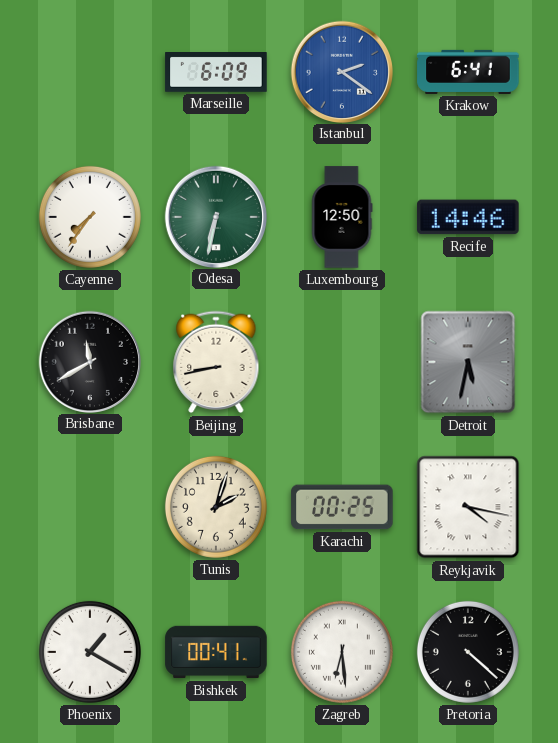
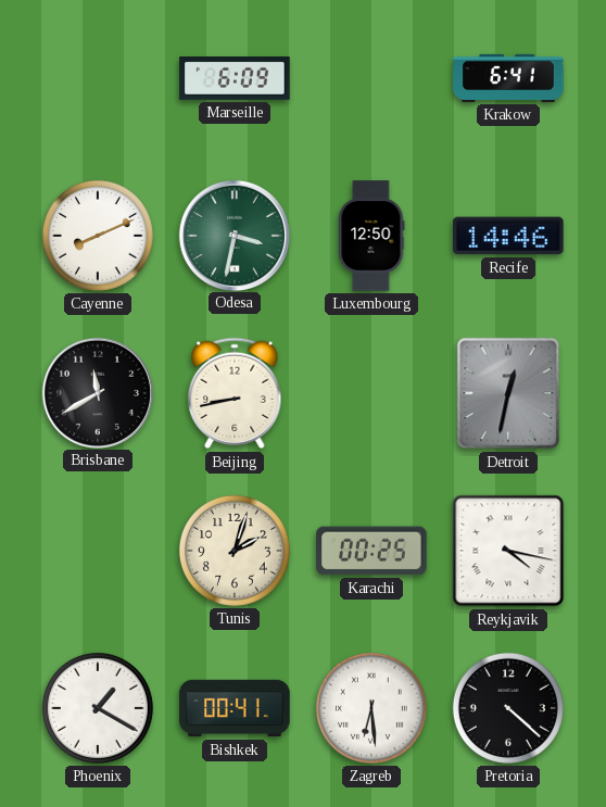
Istanbul: 2:21 -> none (341, 71)
Cayenne: 7:36 -> 8:11 (98, 236)
Odesa: 6:32 -> 3:32 (233, 235)
Detroit: 5:32 -> 12:32 (508, 393)
